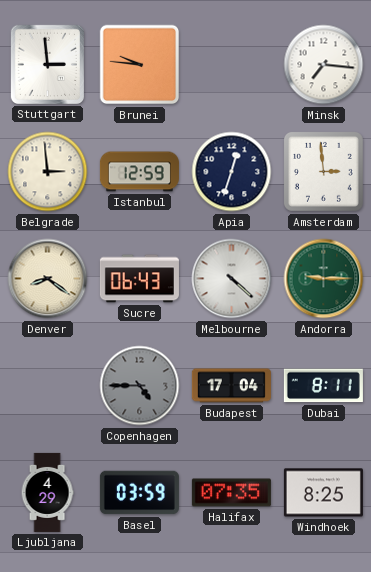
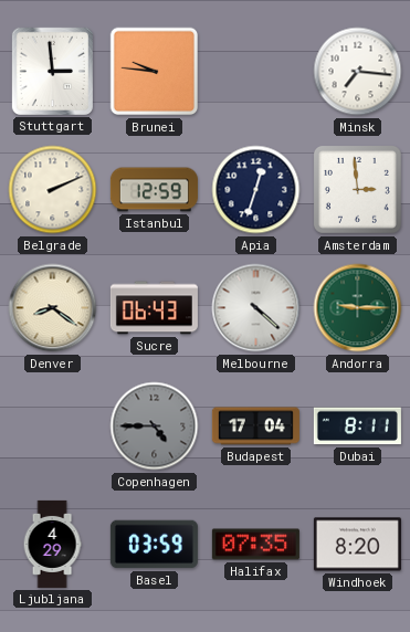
Belgrade: 2:59 -> 2:11 (53, 190)
Windhoek: 8:25 -> 8:20 (357, 545)
